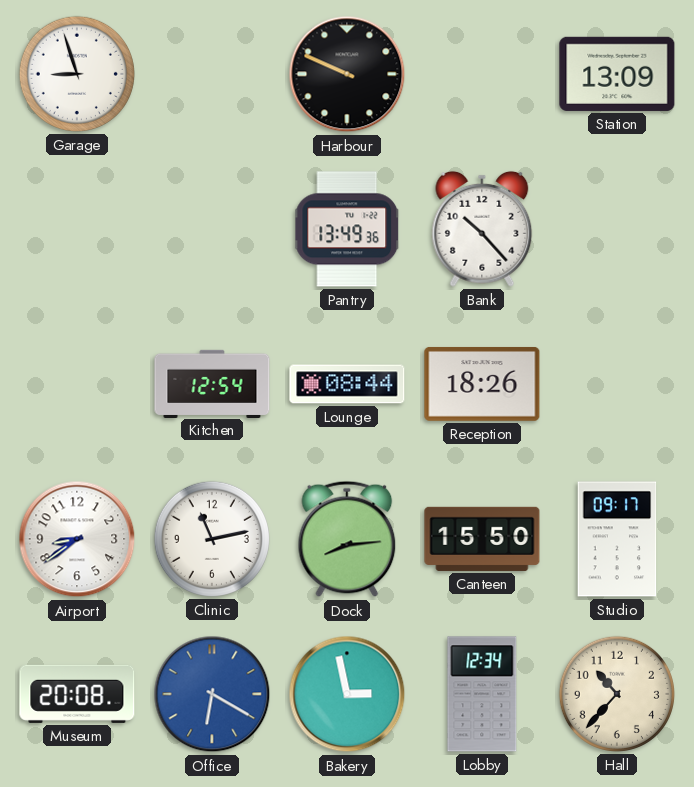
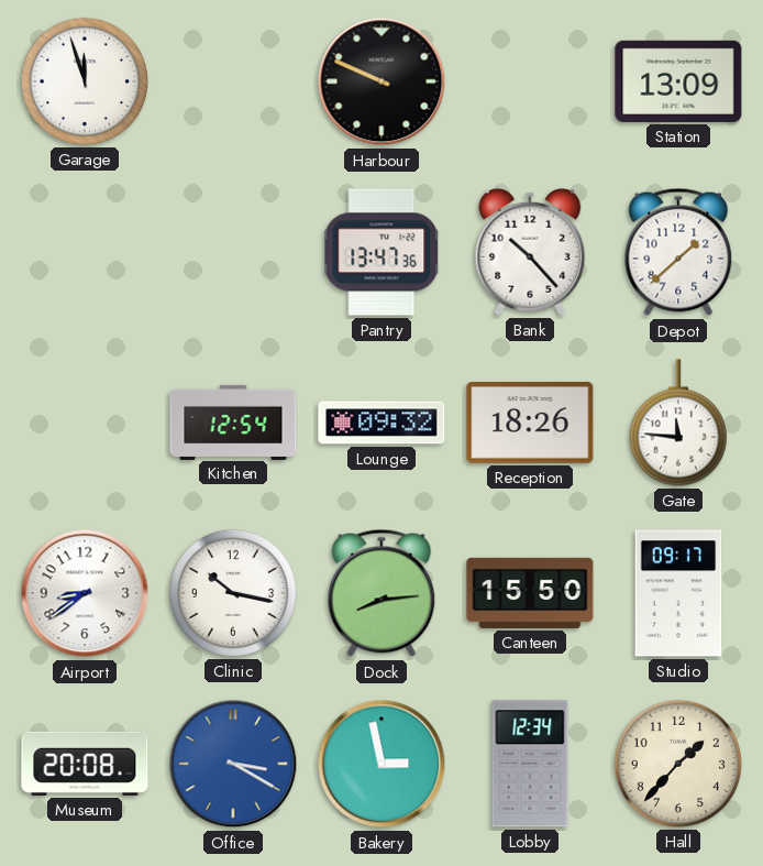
Garage: 8:57 -> 11:57 (85, 81)
Pantry: 13:49 -> 13:47 (381, 252)
Depot: none -> 1:38 (678, 252)
Lounge: 08:44 -> 09:32 (381, 423)
Gate: none -> 11:46 (678, 423)
Clinic: 11:13 -> 10:17 (233, 593)
Office: 6:20 -> 3:20 (233, 764)
Hall: 10:37 -> 1:37 (678, 764)
